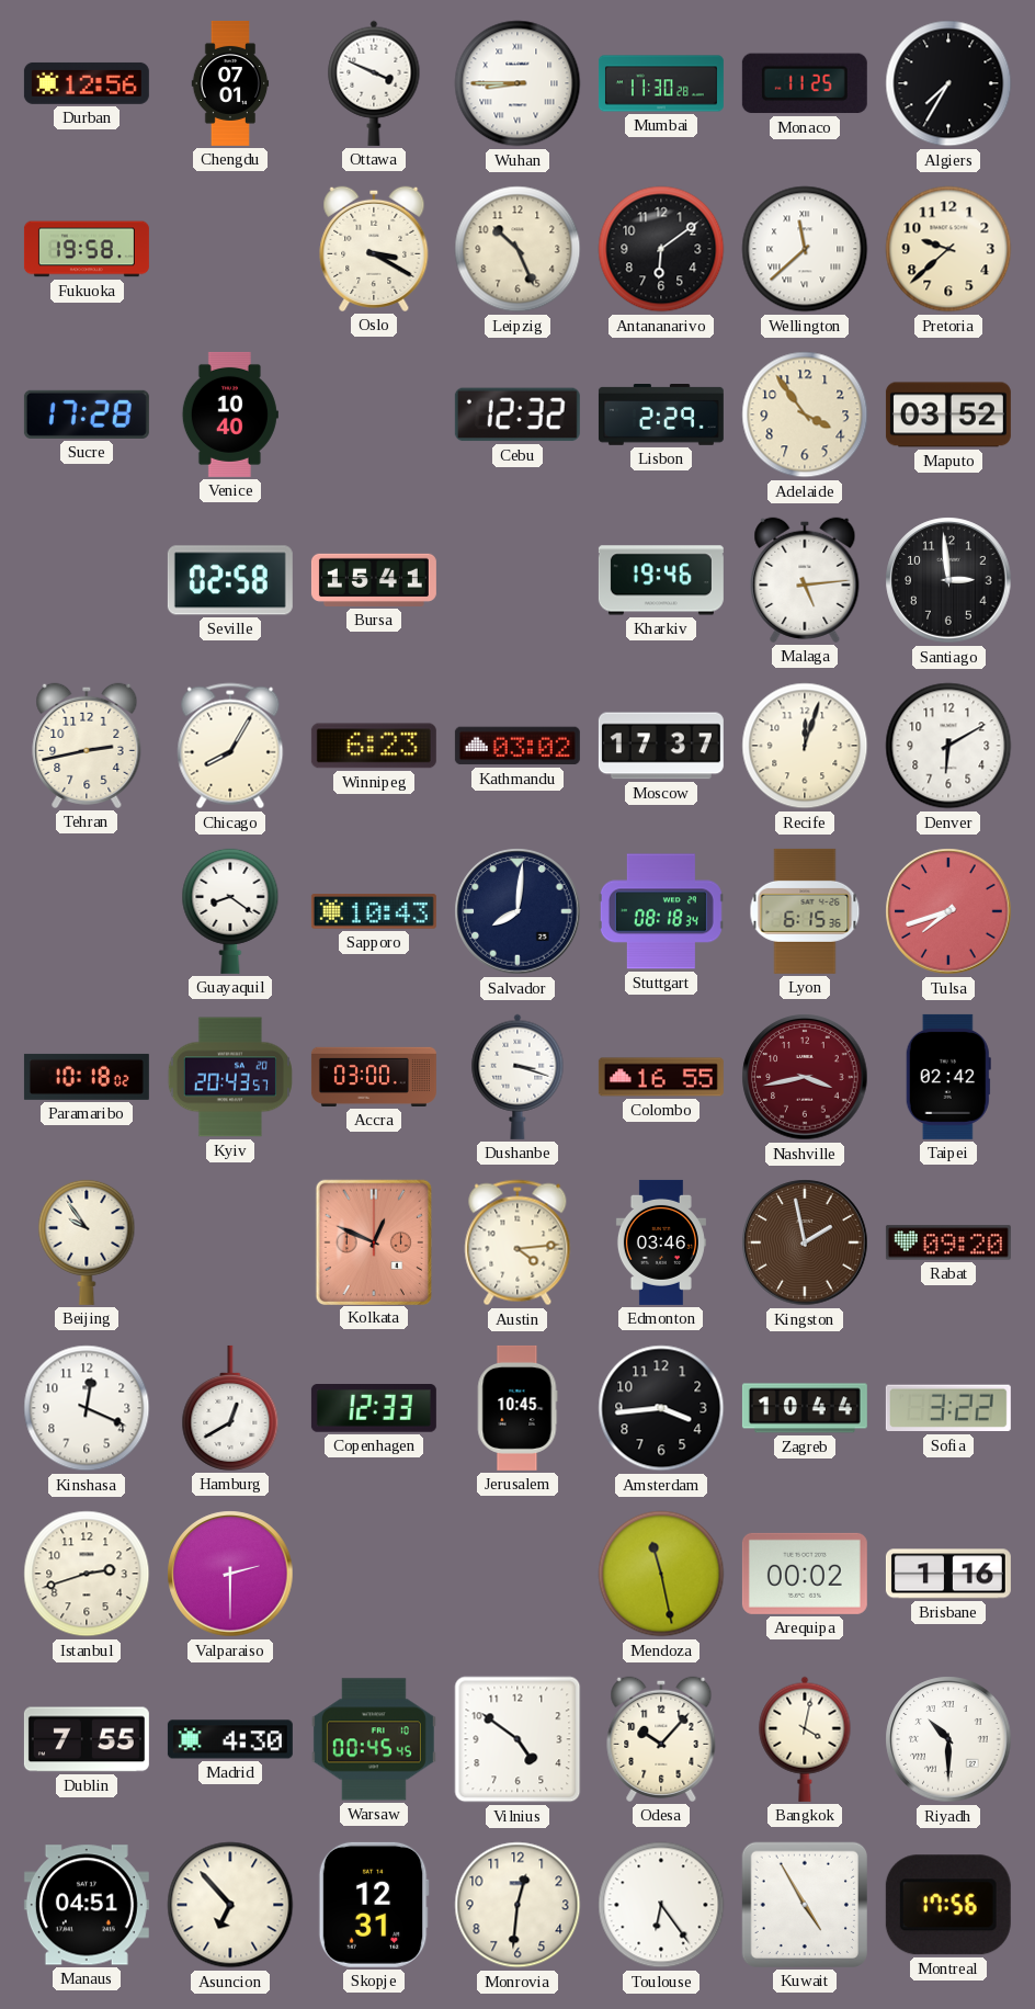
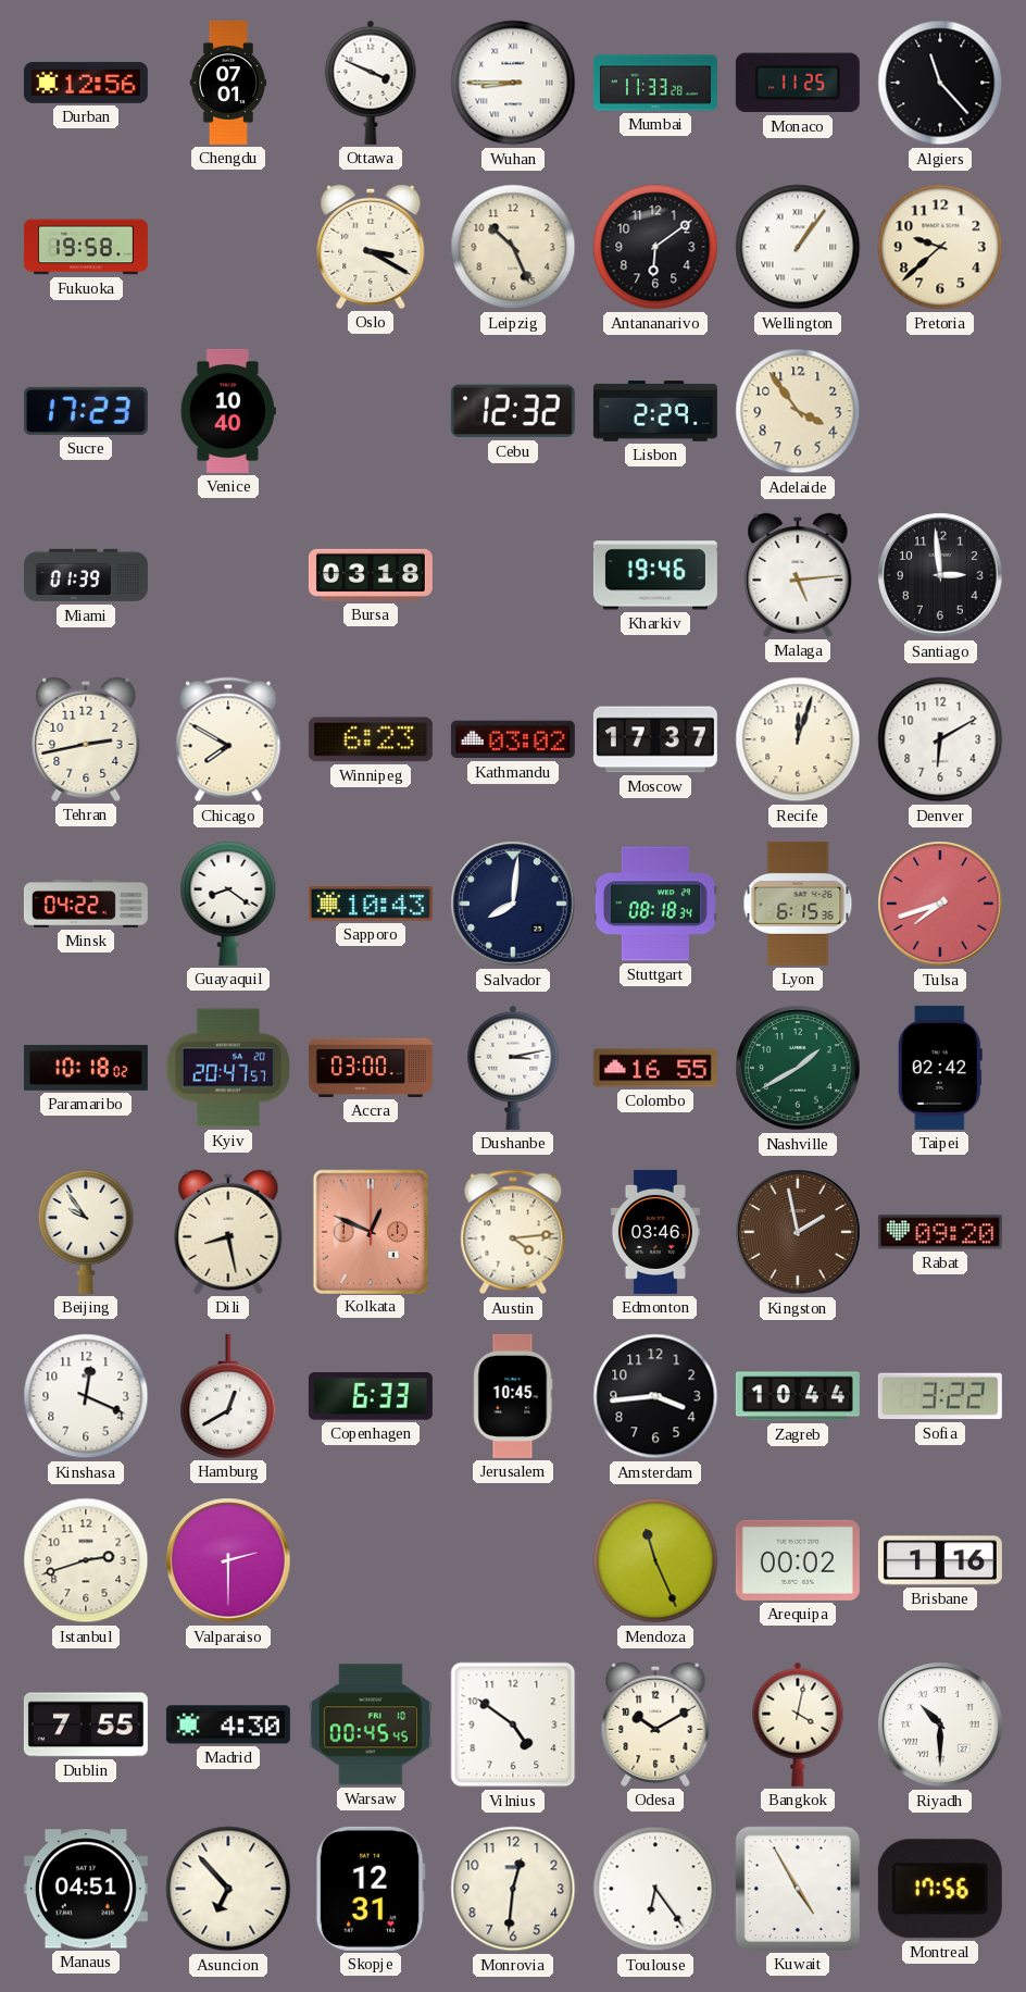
Mumbai: 11:30 -> 11:33 (655, 83)
Algiers: 7:35 -> 11:23 (940, 83)
Wellington: 11:38 -> 1:06 (798, 247)
Sucre: 17:28 -> 17:23 (86, 411)
Maputo: 03:52 -> none (948, 415)
Miami: none -> 01:39 (86, 575)
Seville: 02:58 -> none (230, 580)
Bursa: 15:41 -> 03:18 (371, 575)
Chicago: 8:05 -> 7:50 (228, 739)
Minsk: none -> 04:22 (86, 904)
Kyiv: 20:43 -> 20:47 (228, 1068)
Dushanbe: 3:18 -> 3:13 (513, 1068)
Nashville: 3:43 -> 1:40 (798, 1068)
Nashville dial: burgundy -> green (798, 1068)
Dili: none -> 8:28 (228, 1232)
Copenhagen: 12:33 -> 6:33 (371, 1396)
Mendoza: 11:28 -> 11:26 (655, 1560)
Odesa: 10:07 -> 10:10 (655, 1725)
